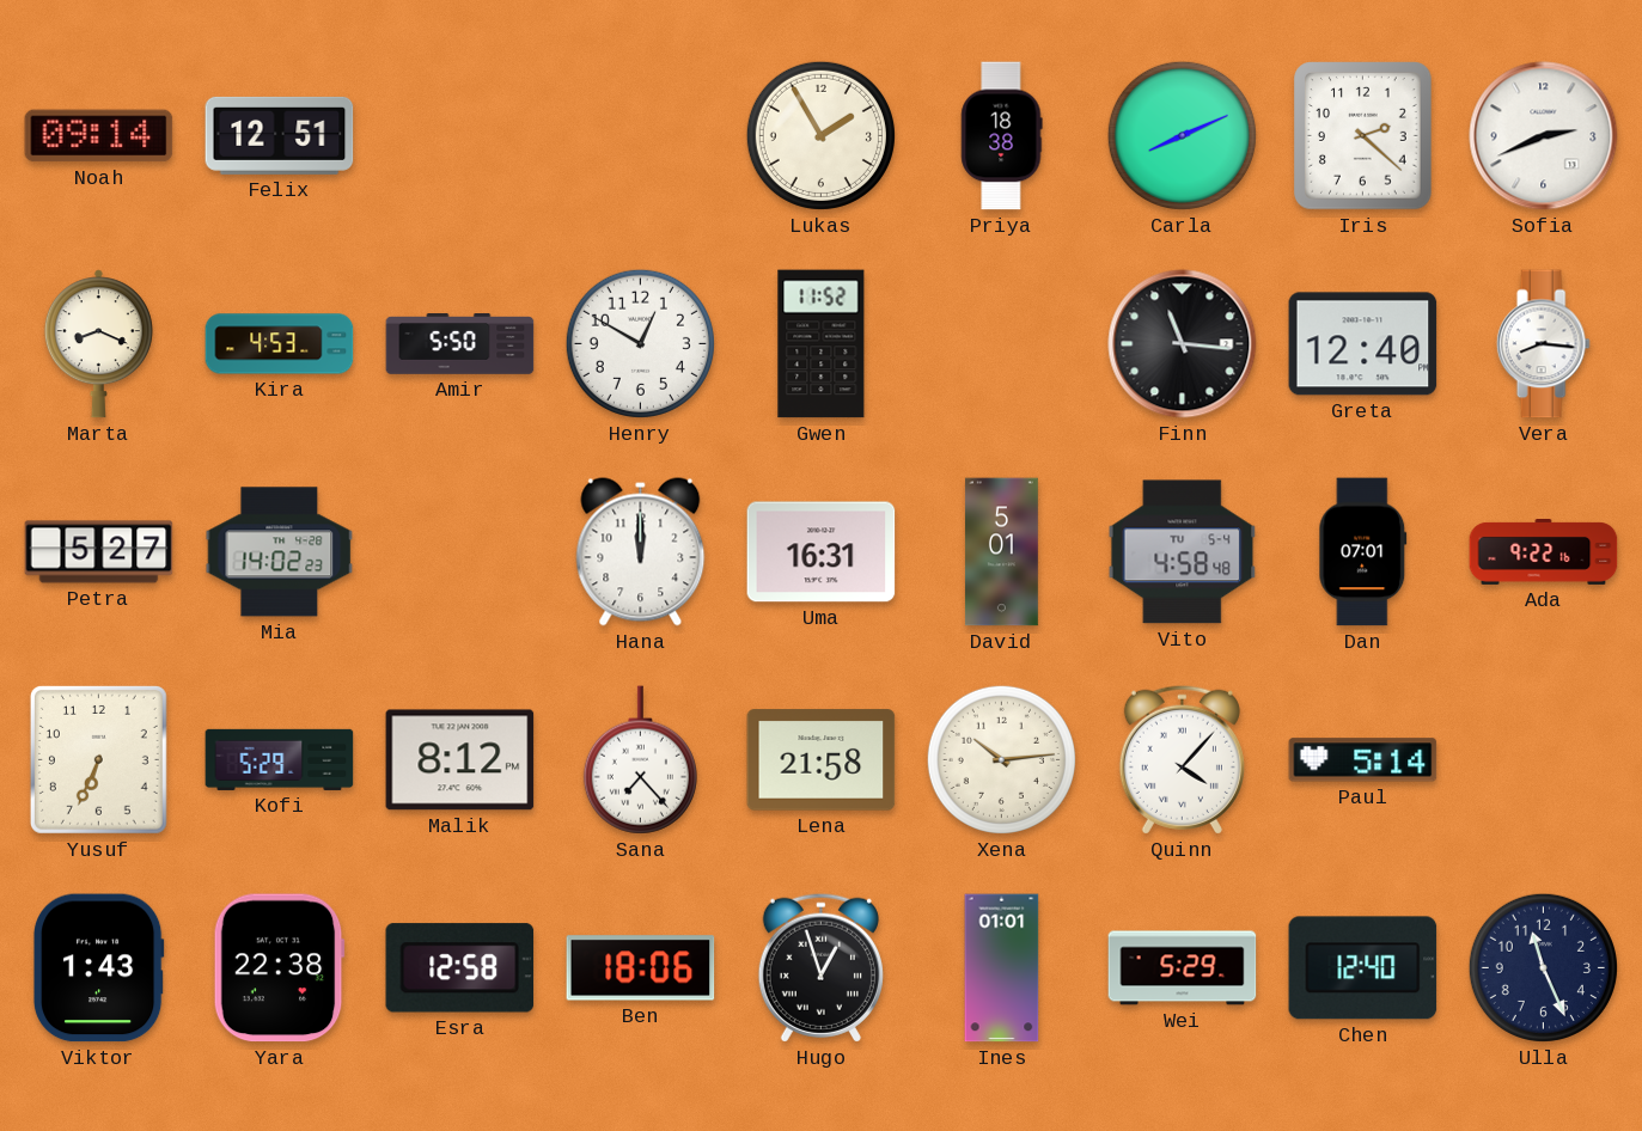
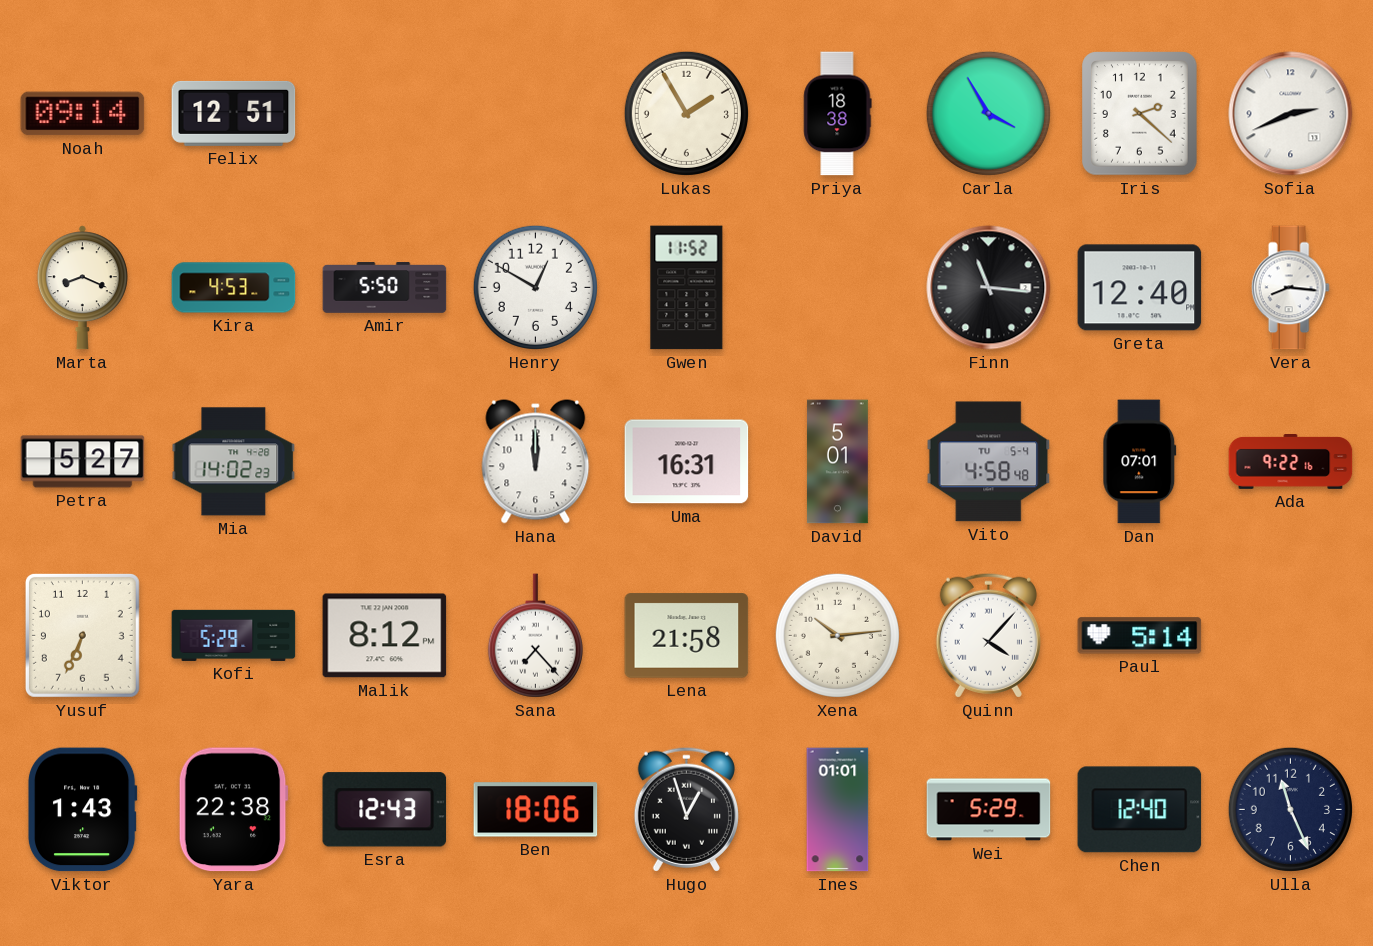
Carla: 8:11 -> 3:55 (988, 113)
Esra: 12:58 -> 12:43 (384, 810)
